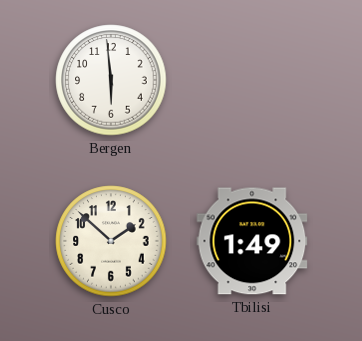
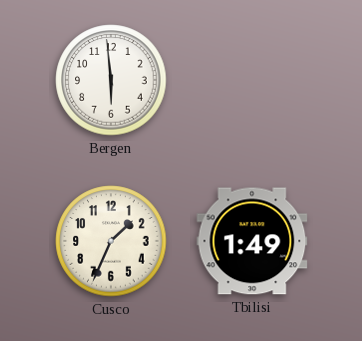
Cusco: 1:52 -> 1:34 (111, 241)
